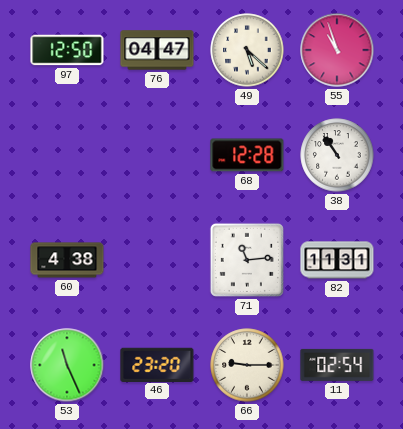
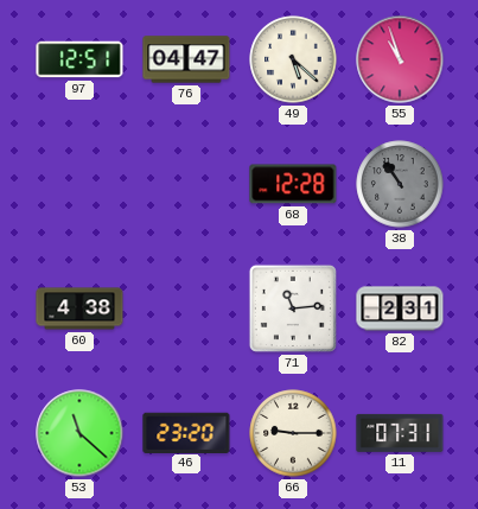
97: 12:50 -> 12:51 (79, 59)
38 dial: white -> grey (400, 184)
82: 11:31 -> 2:31 (400, 308)
53: 11:26 -> 11:22 (79, 433)
11: 02:54 -> 07:31 (400, 433)
